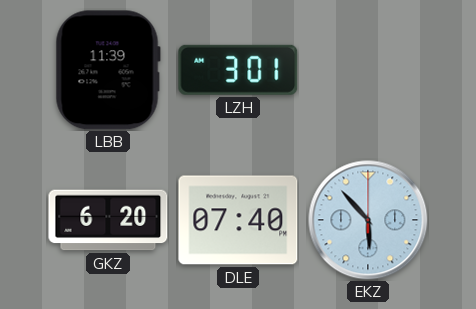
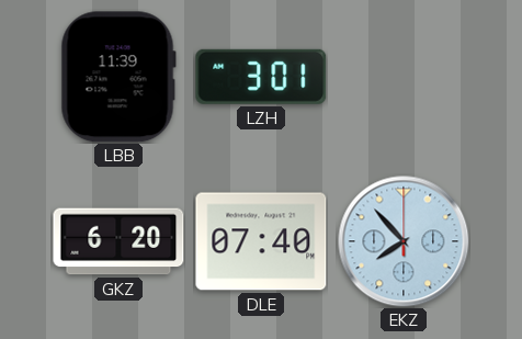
EKZ: 5:53 -> 7:53 (404, 241)
